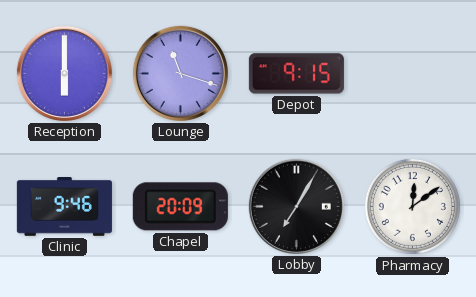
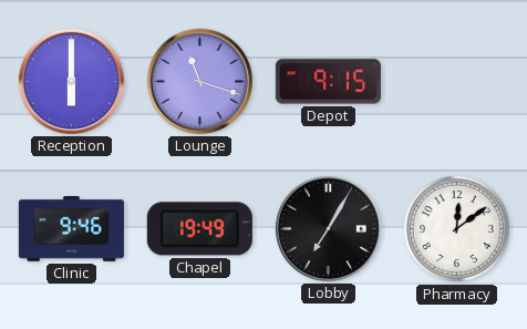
Chapel: 20:09 -> 19:49 (199, 229)
